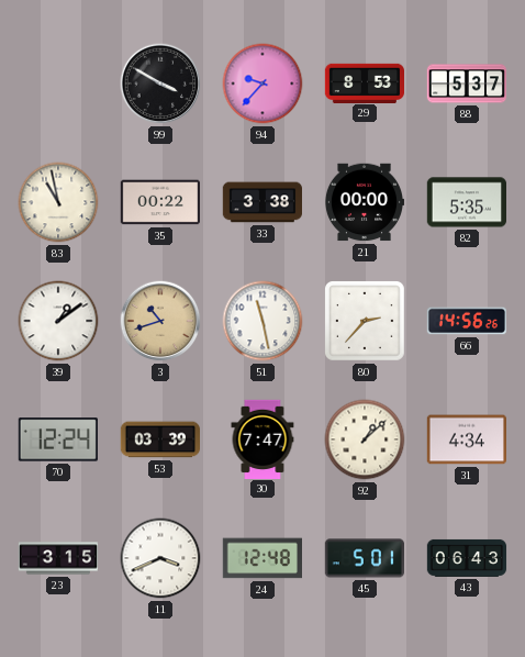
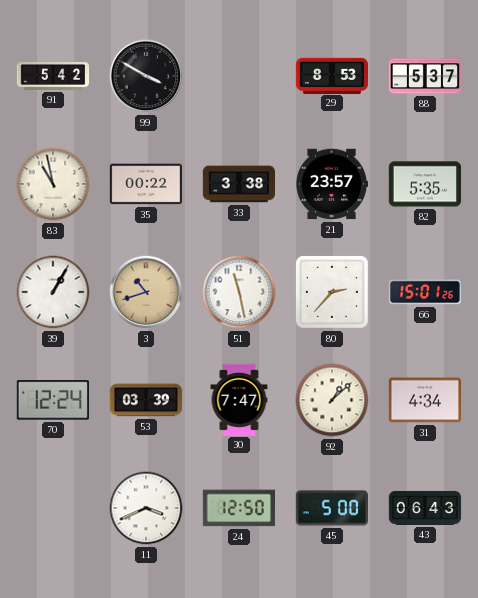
91: none -> 5:42 (53, 77)
94: 9:37 -> none (262, 83)
21: 00:00 -> 23:57 (331, 184)
39: 1:09 -> 1:05 (53, 292)
66: 14:56 -> 15:01 (424, 292)
23: 3:15 -> none (58, 558)
24: 12:48 -> 12:50 (238, 508)
45: 5:01 -> 5:00 (331, 508)
